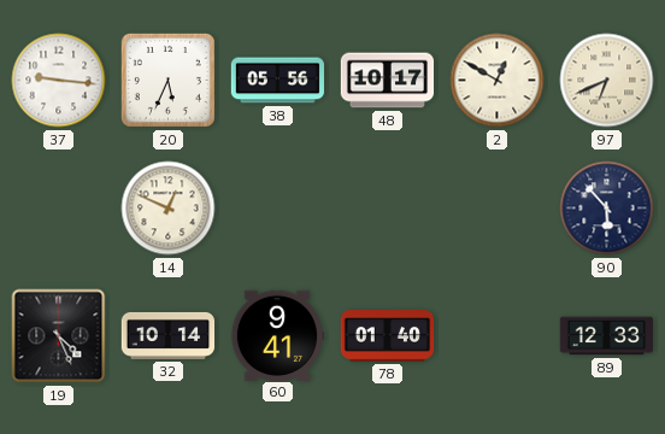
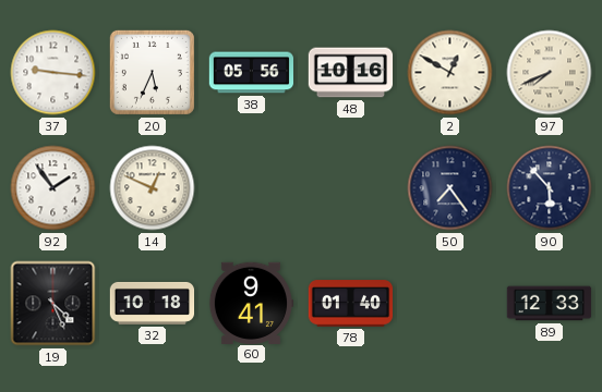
48: 10:17 -> 10:16 (351, 73)
97: 6:41 -> 7:41 (550, 73)
92: none -> 1:54 (53, 188)
50: none -> 7:24 (450, 188)
32: 10:14 -> 10:18 (153, 303)
